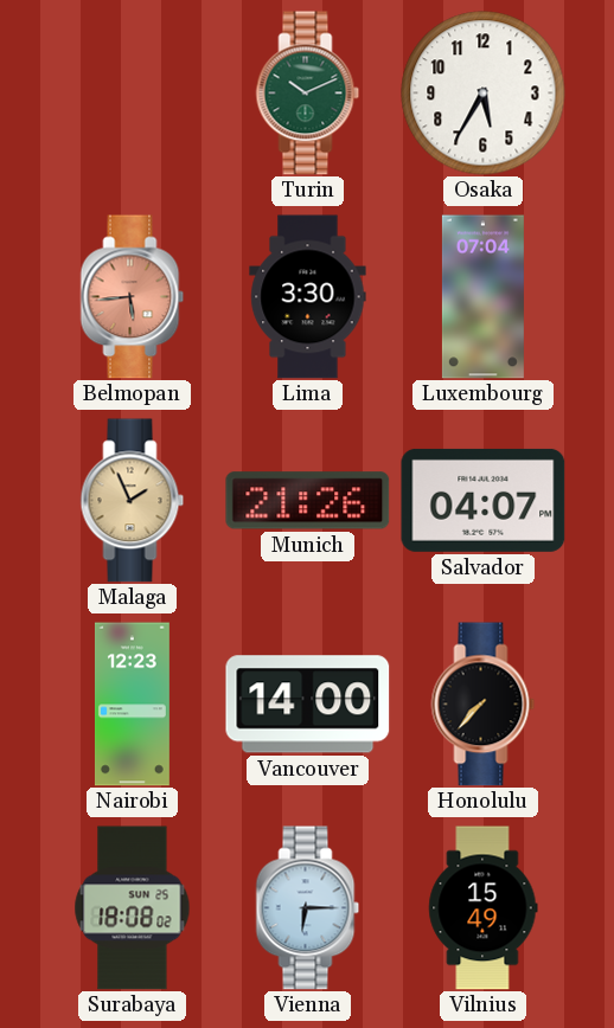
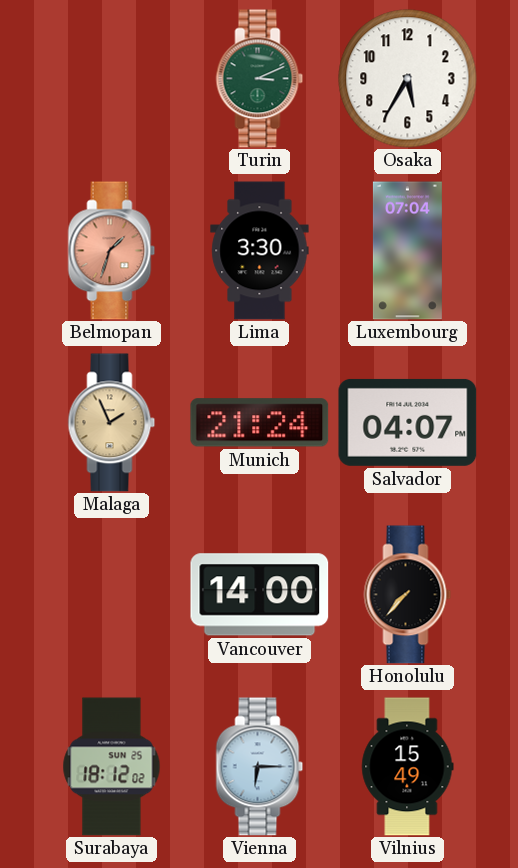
Turin: 10:11 -> 3:11 (260, 79)
Belmopan: 5:44 -> 1:33 (112, 251)
Munich: 21:26 -> 21:24 (260, 423)
Nairobi: 12:23 -> none (132, 705)
Surabaya: 18:08 -> 18:12 (112, 767)
